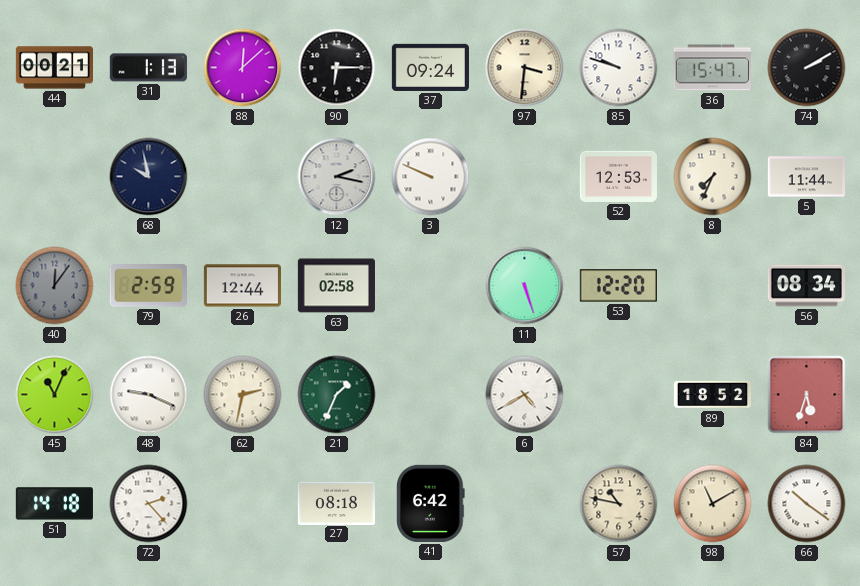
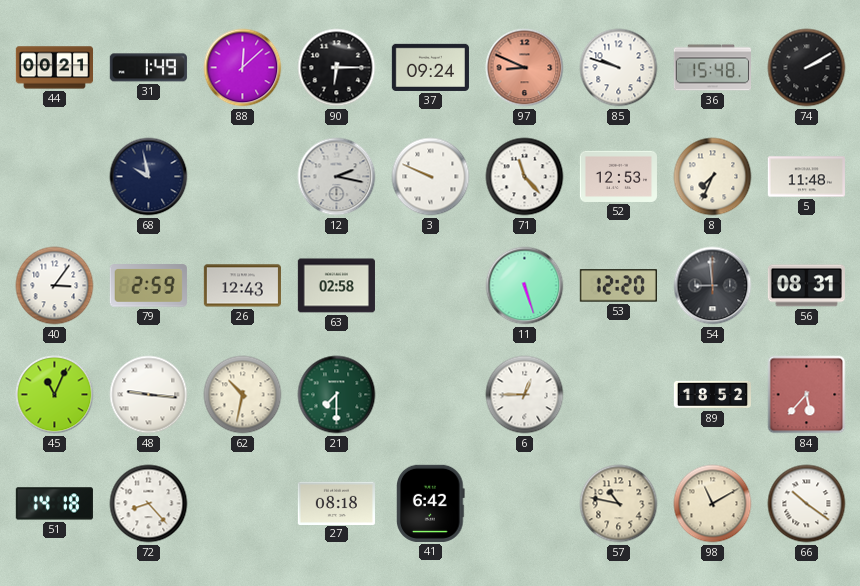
31: 1:13 -> 1:49 (148, 68)
97: 3:31 -> 8:49 (525, 68)
97 dial: cream -> salmon (525, 68)
36: 15:47 -> 15:48 (712, 68)
71: none -> 11:23 (525, 177)
5: 11:44 -> 11:48 (806, 177)
40: 12:06 -> 3:06 (55, 286)
40 dial: grey -> white (55, 286)
26: 12:44 -> 12:43 (242, 286)
54: none -> 8:59 (713, 286)
56: 08:34 -> 08:31 (806, 286)
48: 9:19 -> 9:16 (149, 395)
62: 2:32 -> 10:32 (243, 395)
21: 1:34 -> 7:30 (337, 395)
6: 4:40 -> 12:45 (525, 395)
84: 5:33 -> 5:37 (807, 395)
72: 2:23 -> 8:23 (149, 504)
